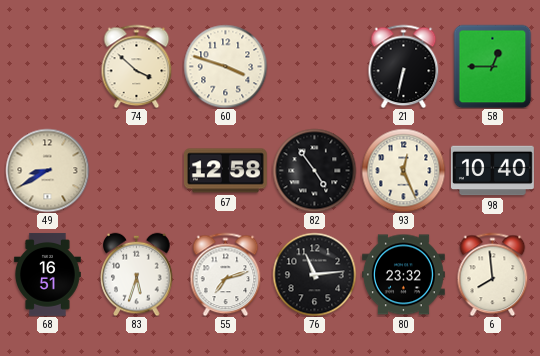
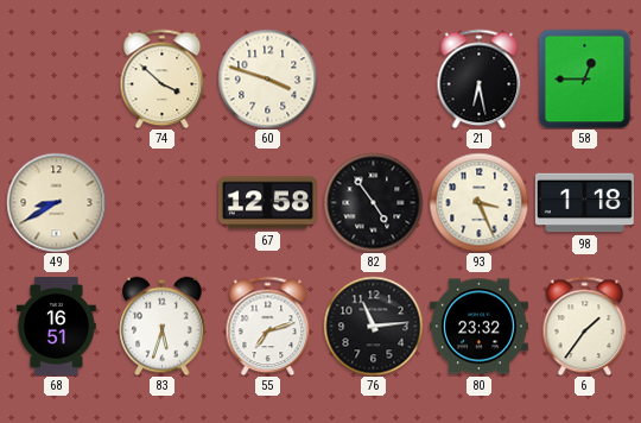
21: 6:32 -> 6:28 (480, 78)
93: 12:26 -> 3:26 (478, 202)
98: 10:40 -> 1:18 (584, 203)
6: 7:59 -> 1:36 (585, 326)
